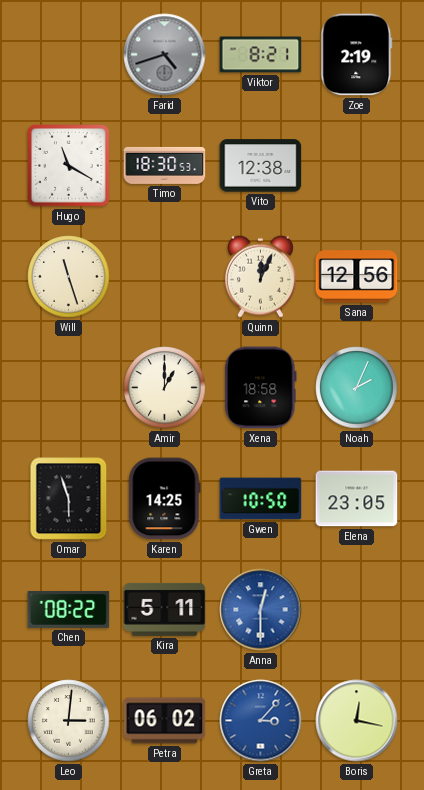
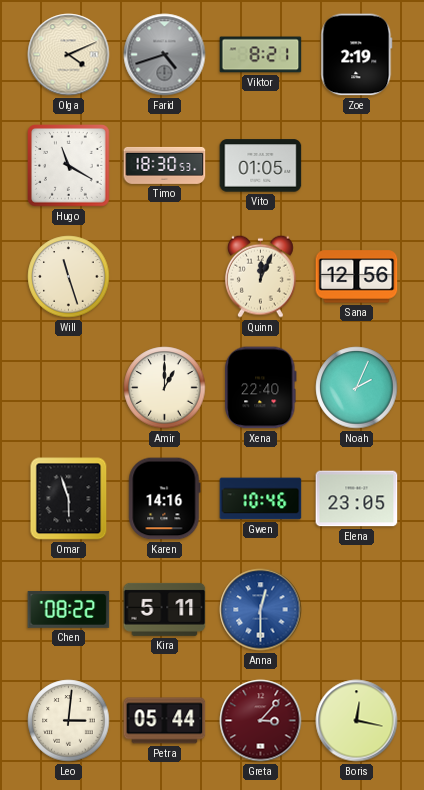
Olga: none -> 4:11 (69, 55)
Vito: 12:38 -> 01:05 (261, 166)
Xena: 18:58 -> 22:40 (261, 388)
Karen: 14:25 -> 14:16 (165, 499)
Gwen: 10:50 -> 10:46 (261, 499)
Petra: 06:02 -> 05:44 (165, 721)
Greta dial: blue -> burgundy (261, 721)
